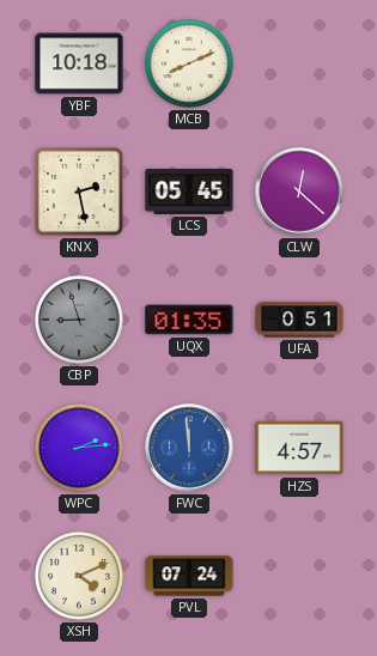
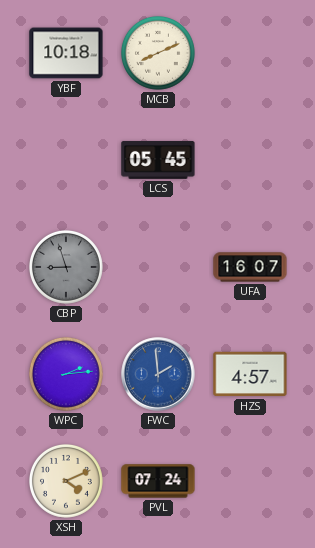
KNX: 2:28 -> none (80, 193)
CLW: 12:22 -> none (299, 192)
UQX: 01:35 -> none (189, 320)
UFA: 0:51 -> 16:07 (250, 267)
FWC: 11:59 -> 1:59 (158, 374)
